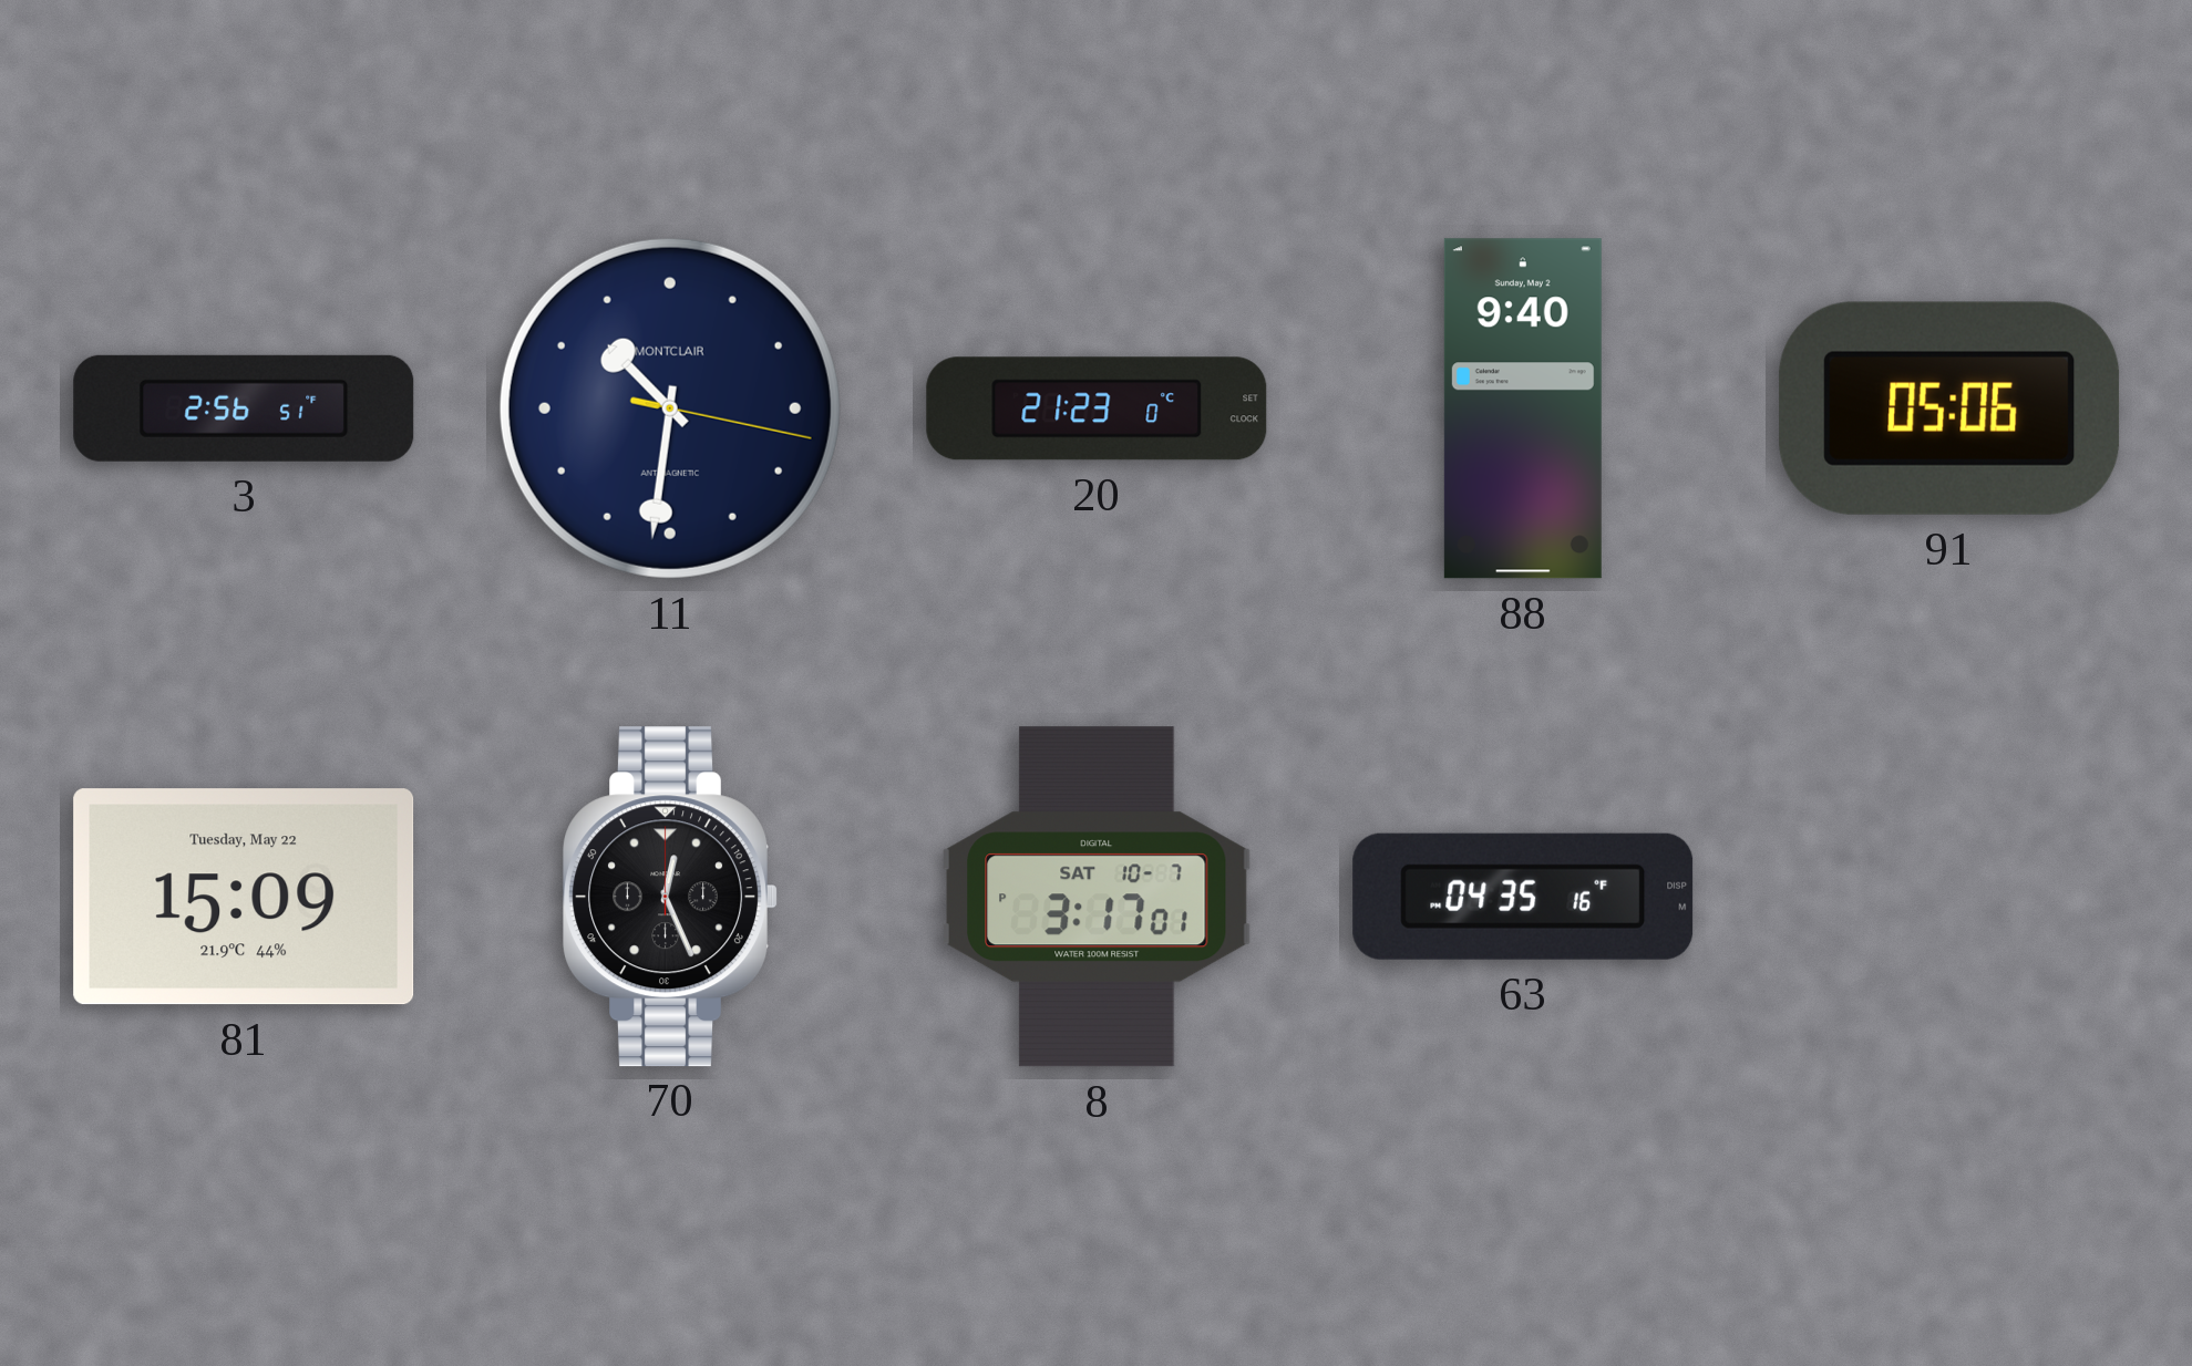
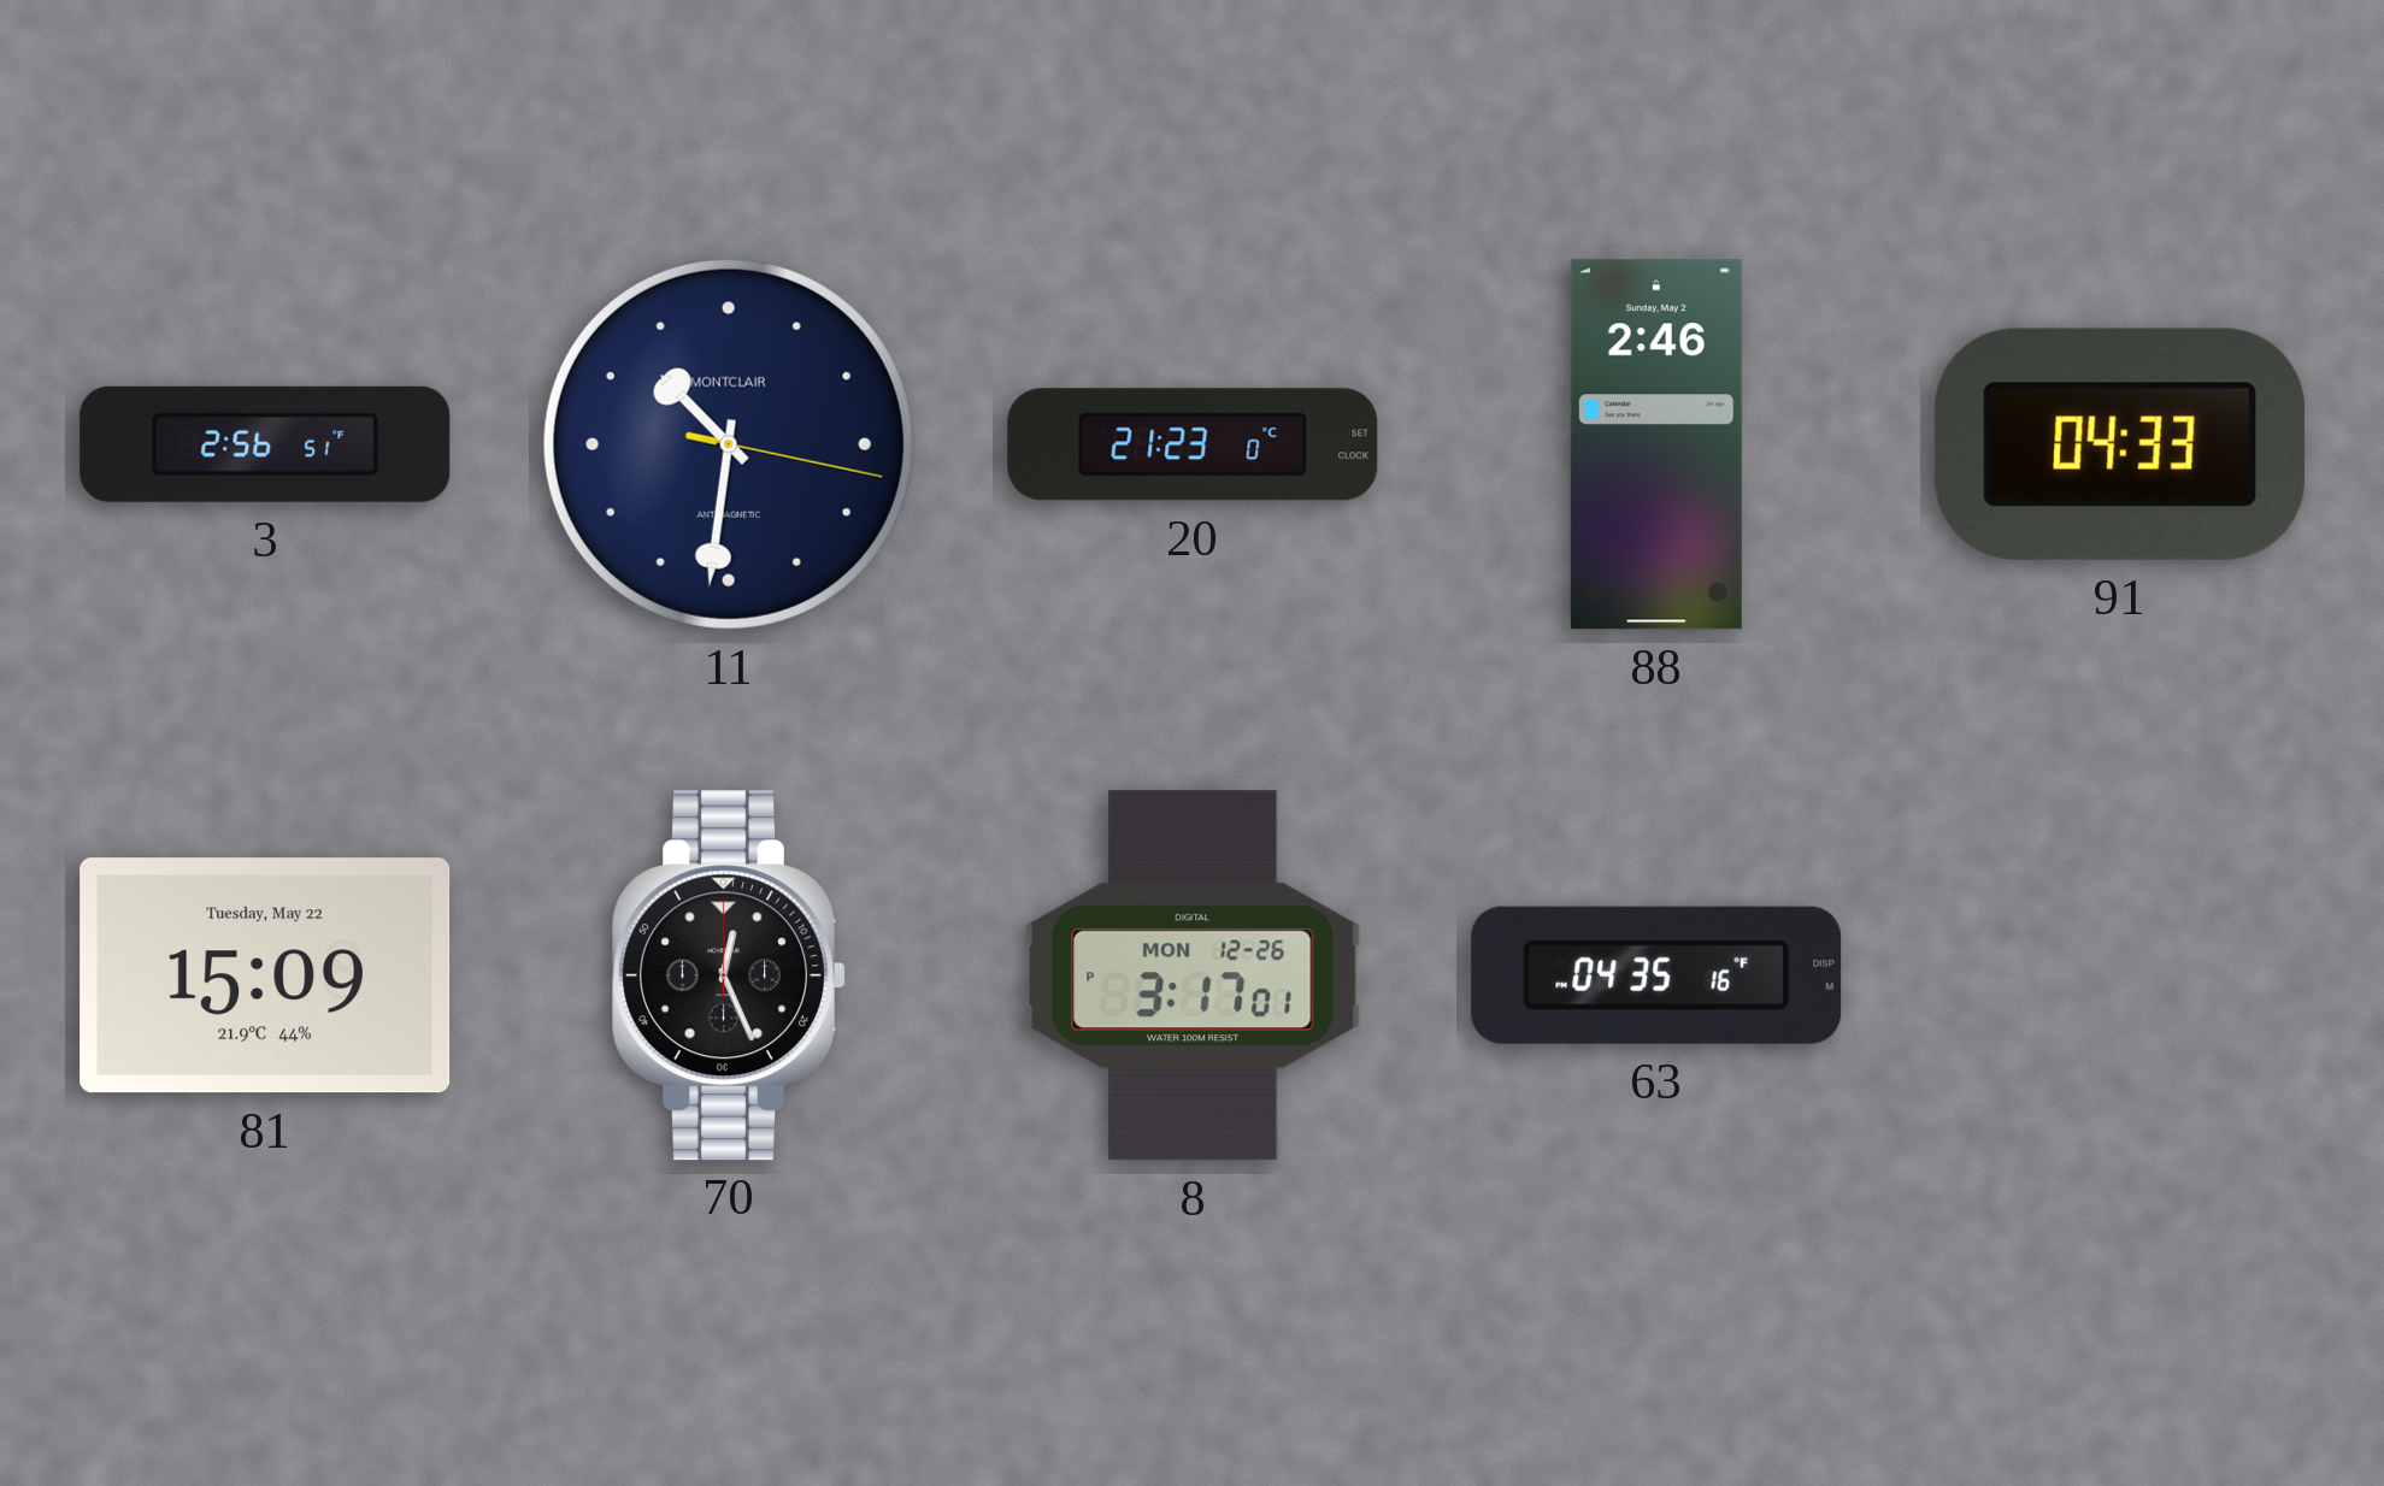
88: 9:40 -> 2:46 (1656, 444)
91: 05:06 -> 04:33 (2120, 444)
8 date: SAT 10-7 -> MON 12-26 (1194, 975)
